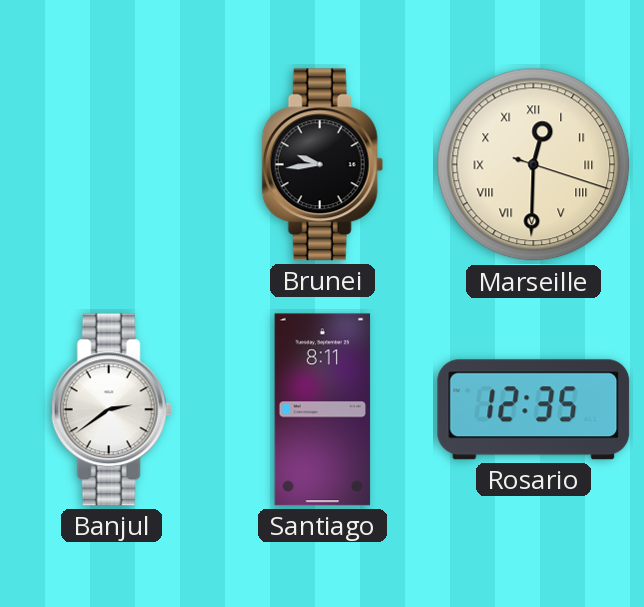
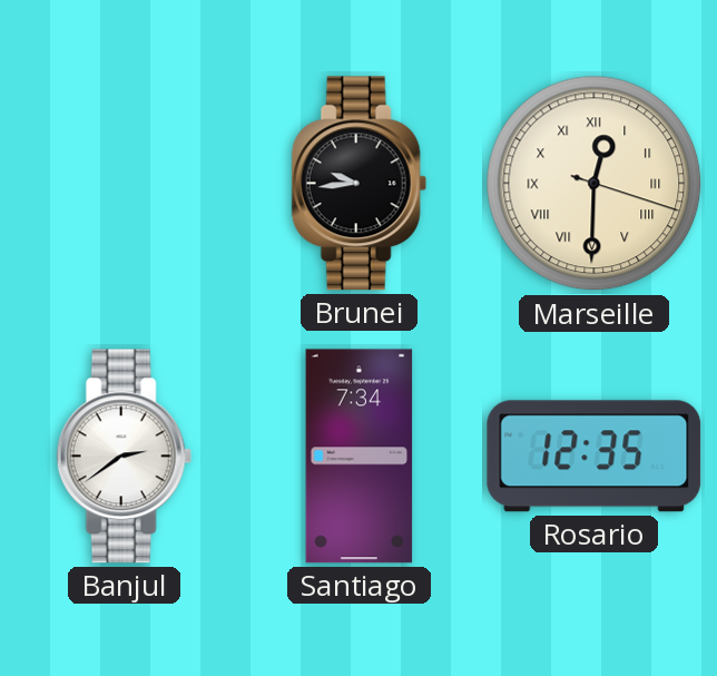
Santiago: 8:11 -> 7:34 (360, 457)
